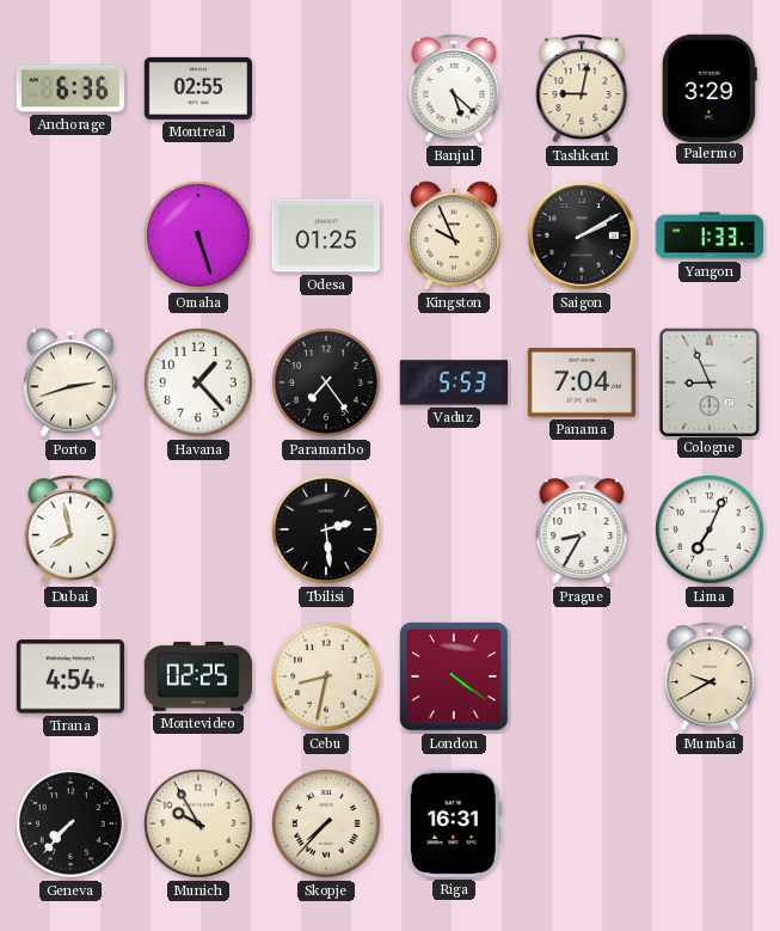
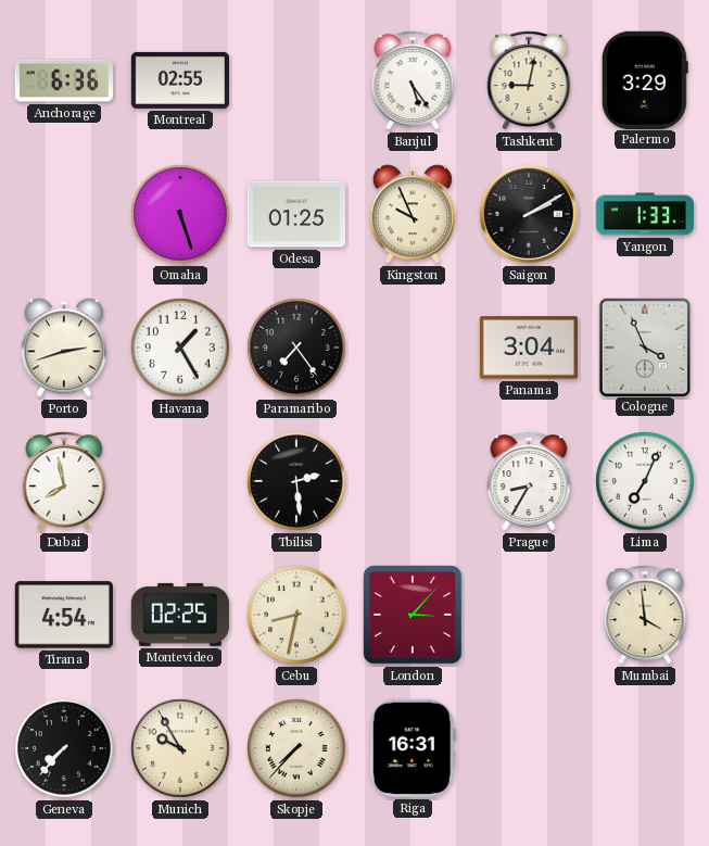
Banjul: 5:22 -> 5:24 (413, 80)
Havana: 1:23 -> 1:25 (181, 349)
Vaduz: 5:53 -> none (453, 382)
Panama: 7:04 -> 3:04 (528, 348)
Cologne: 8:56 -> 3:56 (644, 346)
London: 4:21 -> 3:07 (413, 615)
Mumbai: 9:40 -> 3:59 (645, 615)
